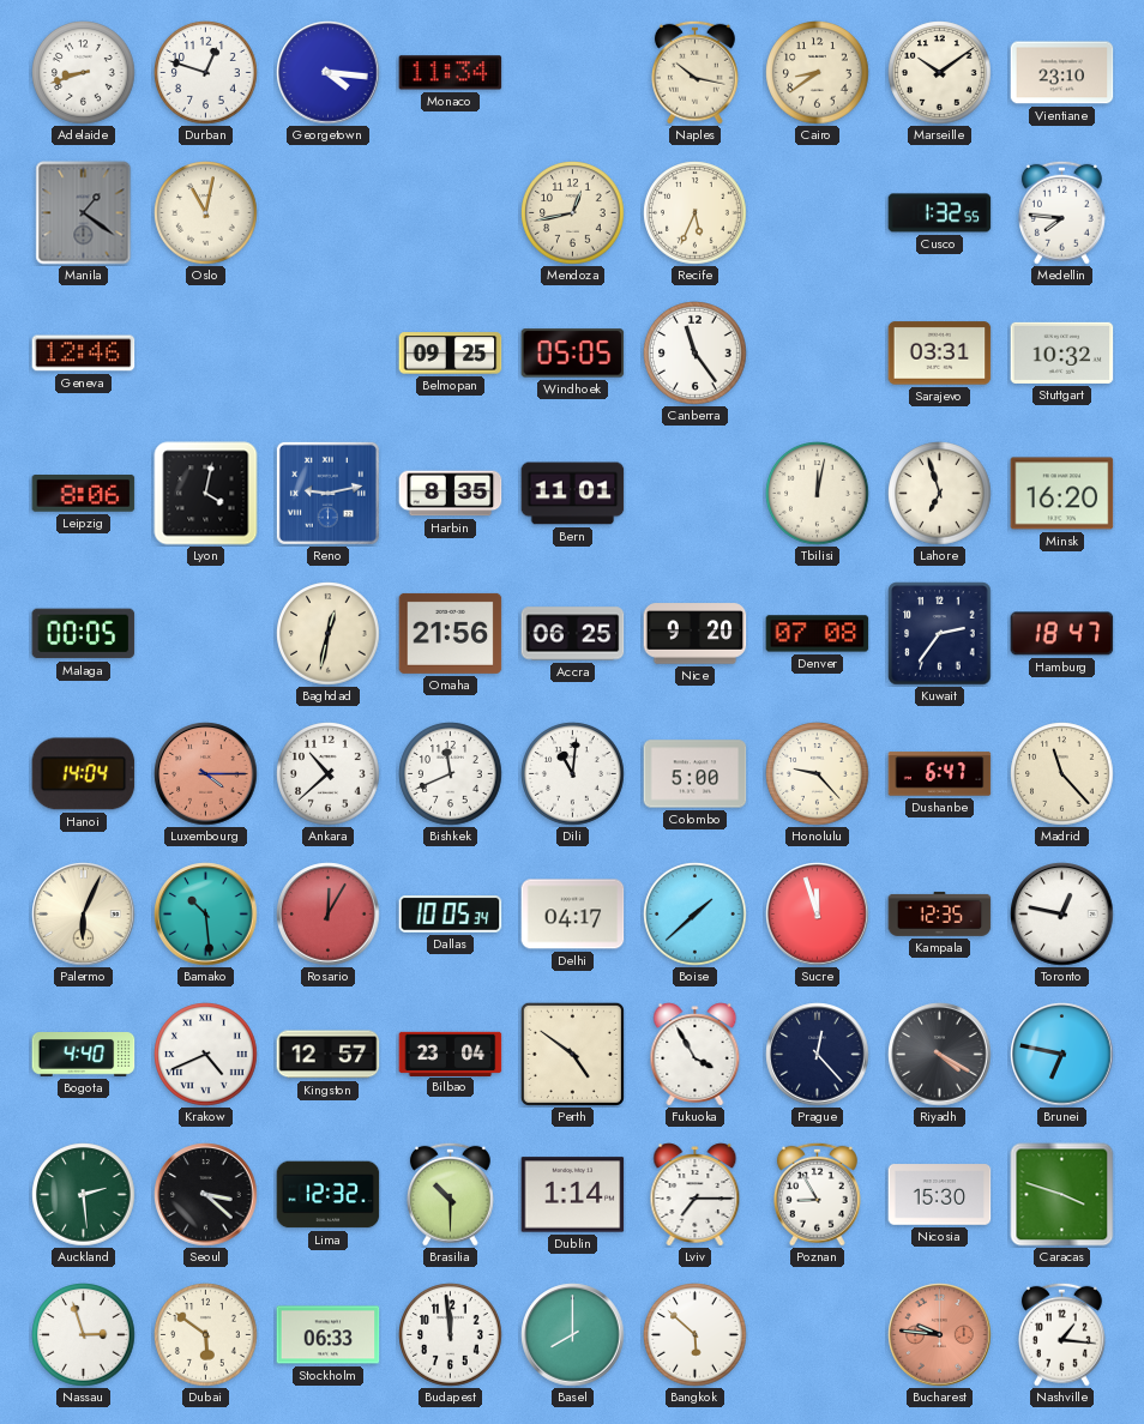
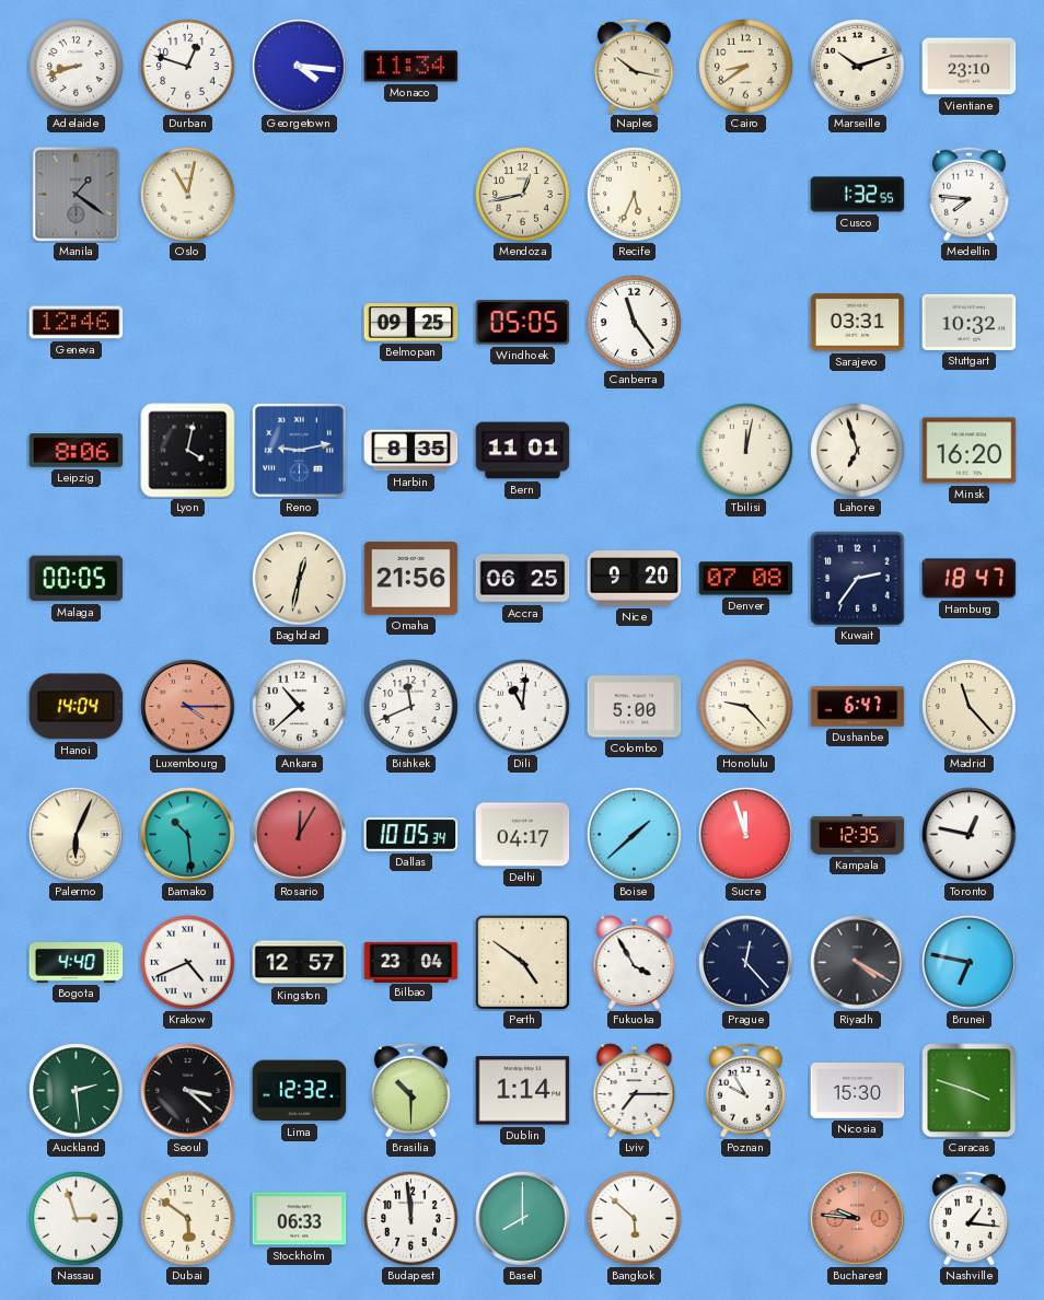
Marseille: 10:09 -> 10:12 (858, 67)
Poznan: 8:55 -> 9:55 (745, 1090)
